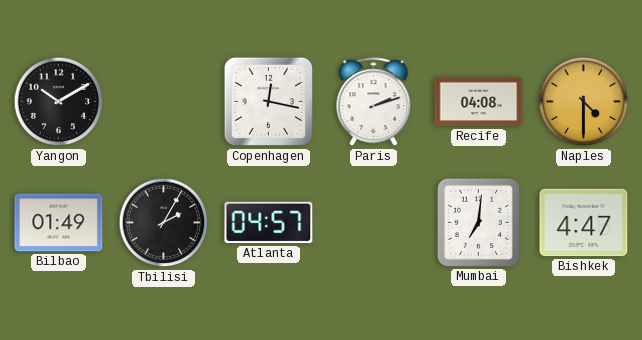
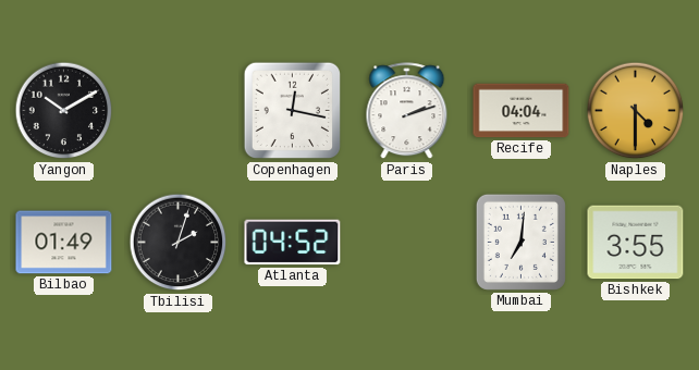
Recife: 04:08 -> 04:04 (522, 111)
Tbilisi: 2:05 -> 2:03 (179, 243)
Atlanta: 04:57 -> 04:52 (293, 243)
Bishkek: 4:47 -> 3:55 (636, 243)
